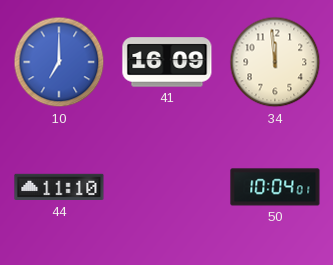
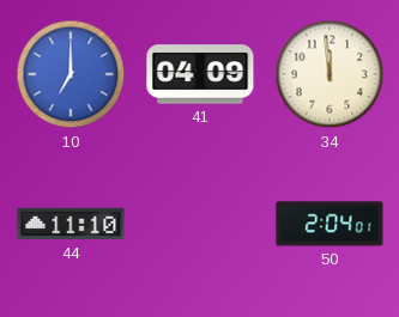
41: 16:09 -> 04:09 (200, 74)
50: 10:04 -> 2:04 (330, 224)
